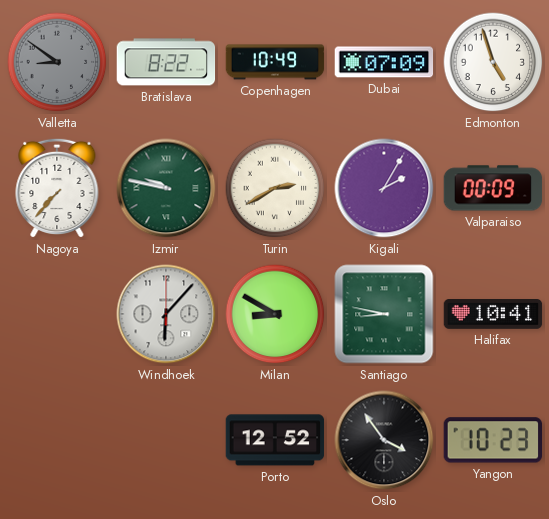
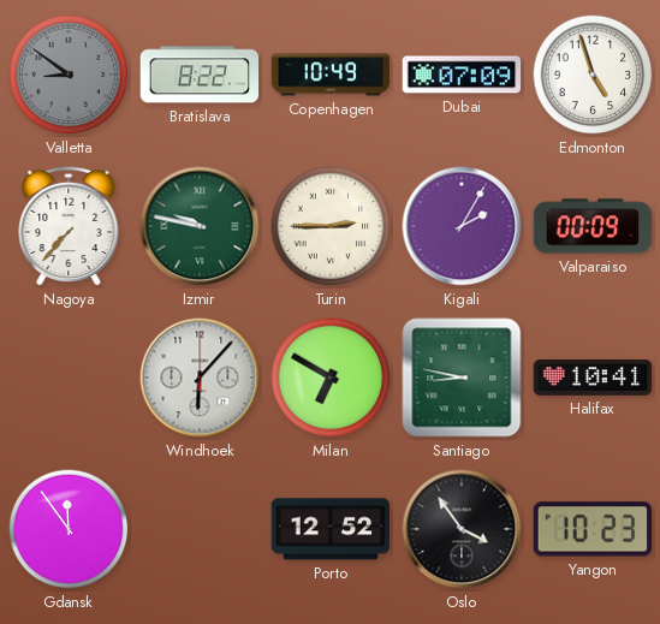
Turin: 2:40 -> 2:45 (331, 226)
Milan: 8:50 -> 6:50 (331, 378)
Gdansk: none -> 11:54 (69, 529)
